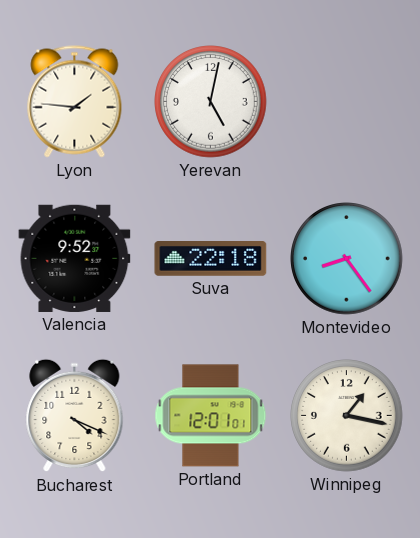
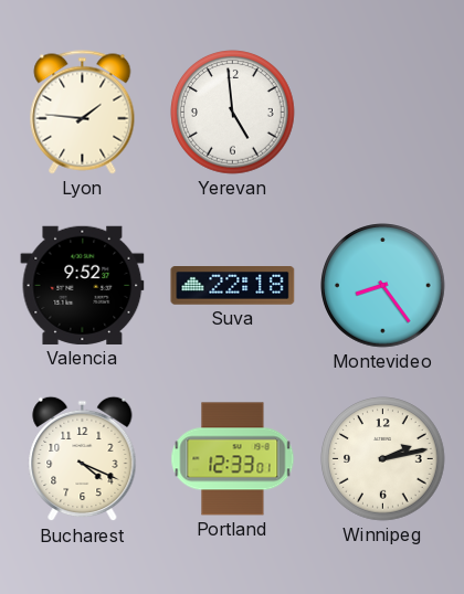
Yerevan: 5:02 -> 4:59 (233, 113)
Portland: 12:01 -> 12:33 (233, 459)
Winnipeg: 1:17 -> 2:13 (383, 459)
